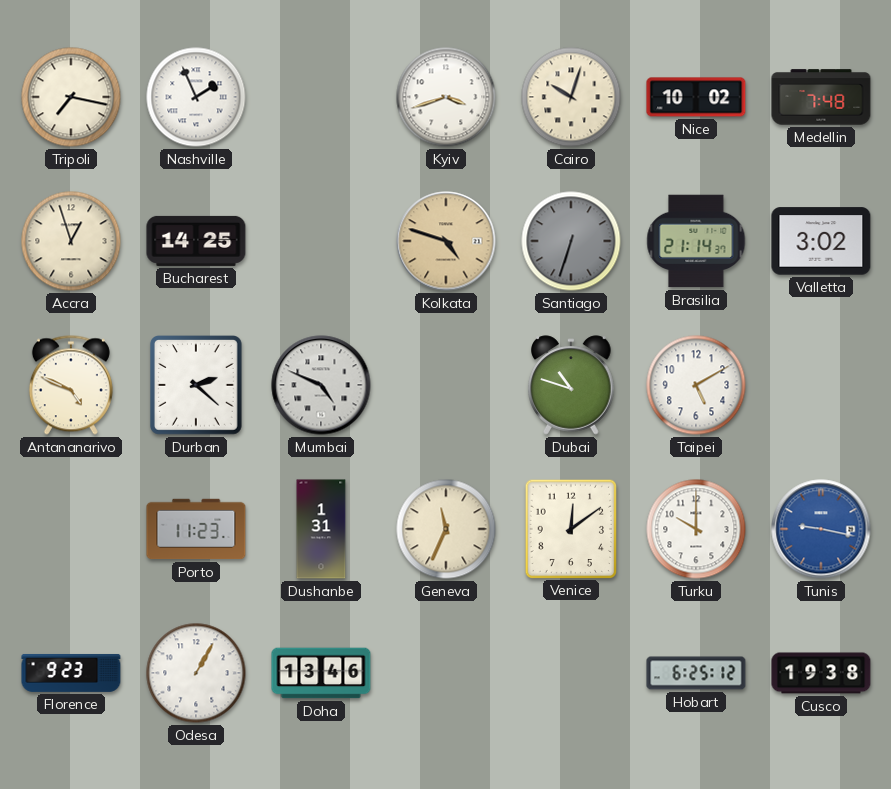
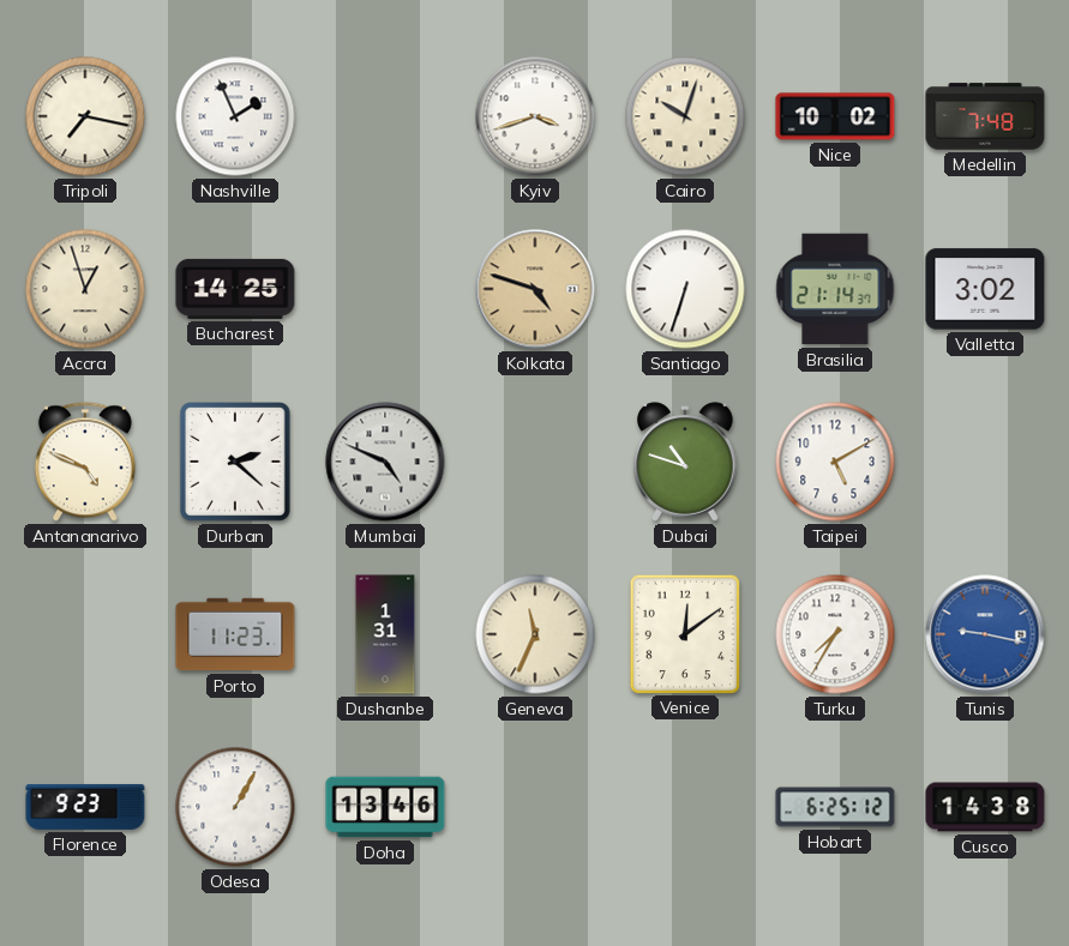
Santiago dial: grey -> white (685, 289)
Turku: 10:00 -> 7:35 (835, 634)
Cusco: 19:38 -> 14:38 (985, 807)
